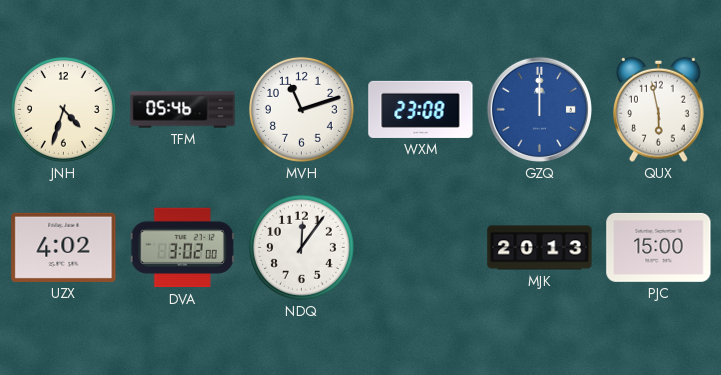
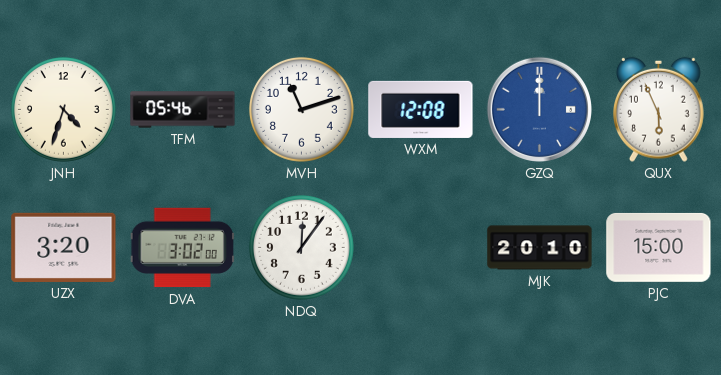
WXM: 23:08 -> 12:08 (421, 109)
QUX: 5:58 -> 5:56 (659, 109)
UZX: 4:02 -> 3:20 (64, 247)
MJK: 20:13 -> 20:10 (540, 248)
